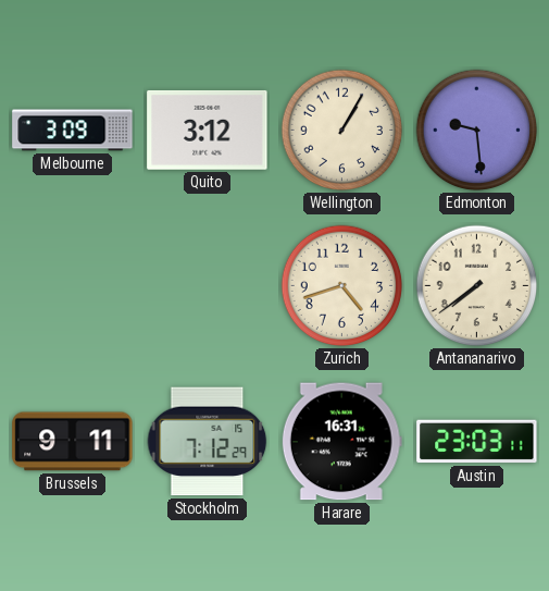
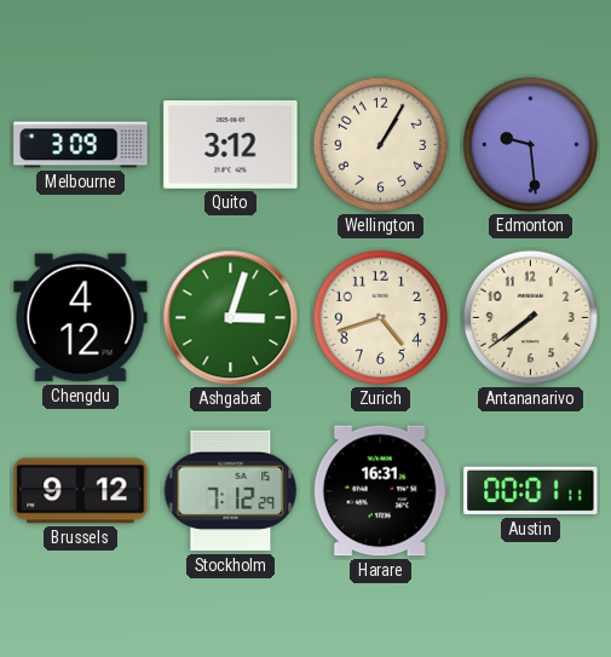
Chengdu: none -> 4:12 (81, 318)
Ashgabat: none -> 3:03 (231, 318)
Brussels: 9:11 -> 9:12 (81, 491)
Austin: 23:03 -> 00:01 (531, 491)
